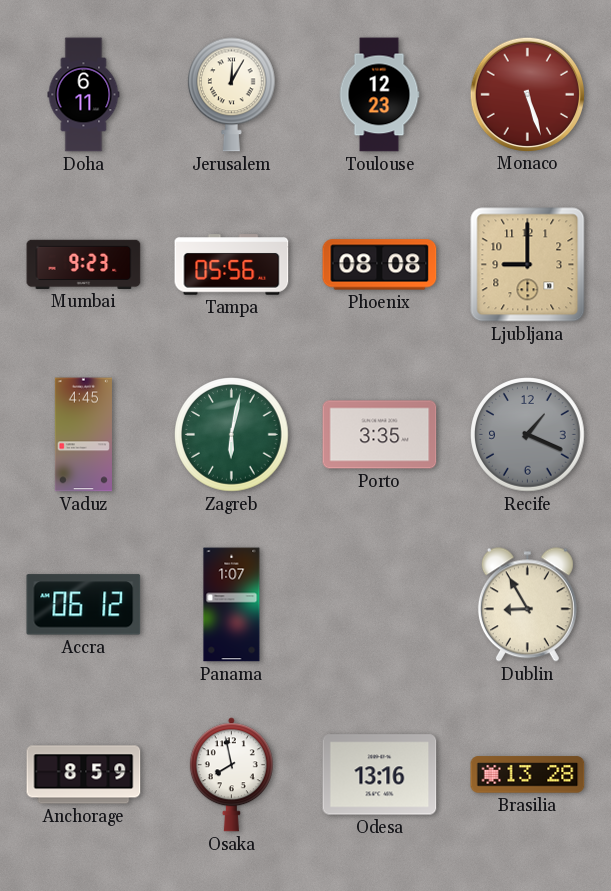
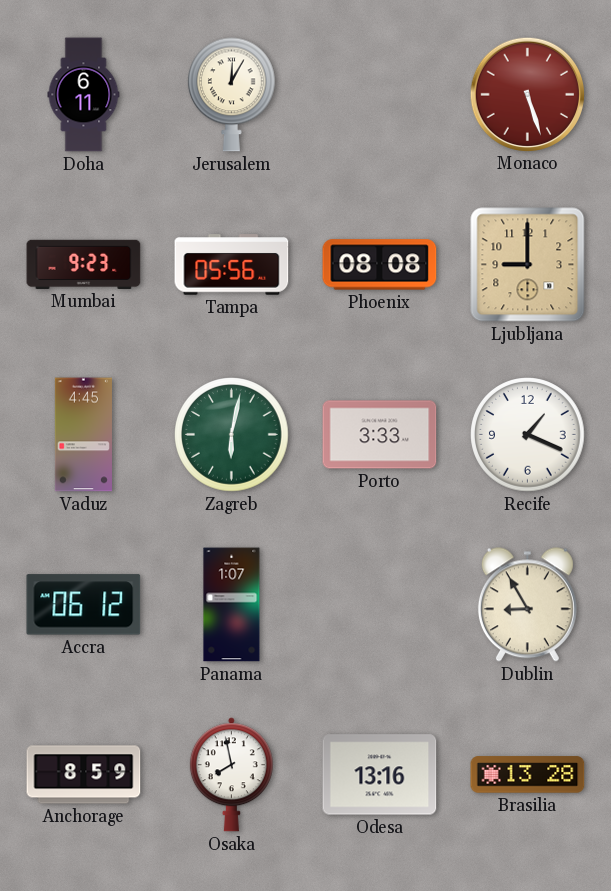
Toulouse: 12:23 -> none (379, 95)
Porto: 3:35 -> 3:33 (380, 435)
Recife dial: grey -> white (528, 435)
